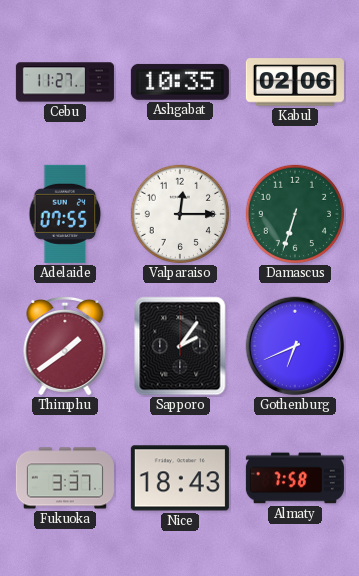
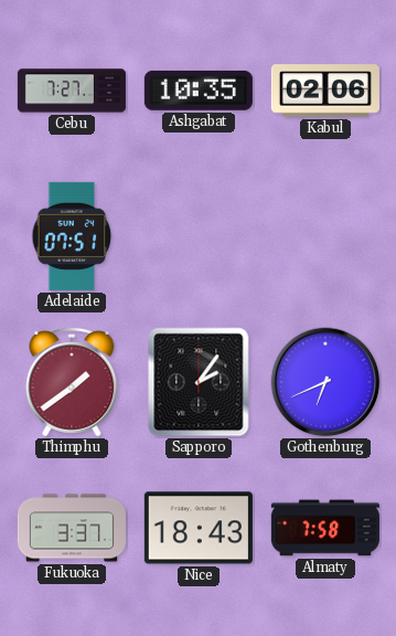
Cebu: 11:27 -> 7:27 (72, 91)
Adelaide: 07:55 -> 07:51 (72, 236)
Valparaiso: 12:15 -> none (180, 214)
Damascus: 6:33 -> none (295, 214)
